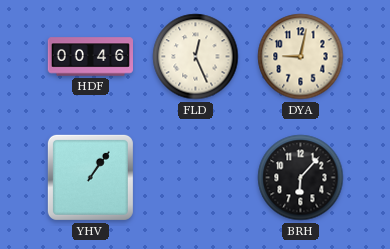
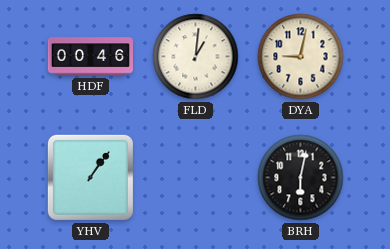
FLD: 12:26 -> 1:01 (196, 57)
BRH: 6:07 -> 6:02 (301, 178)
